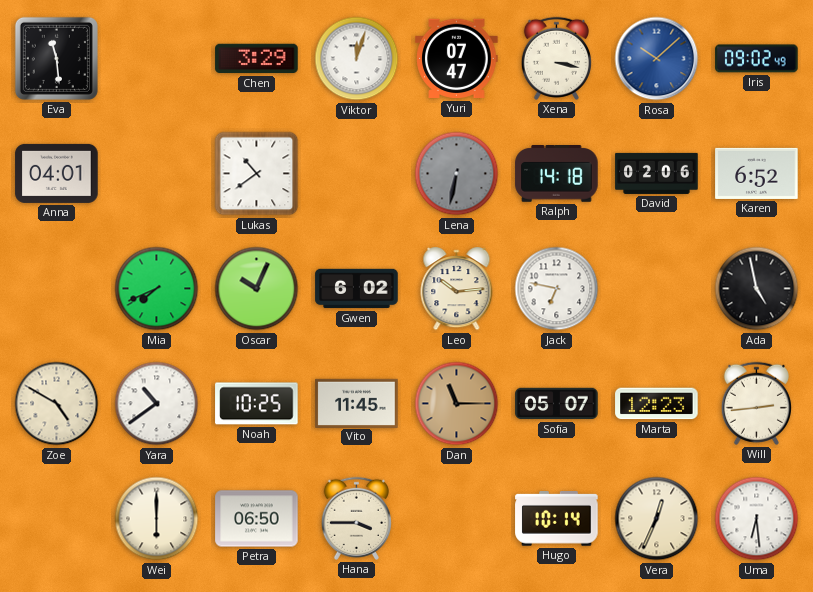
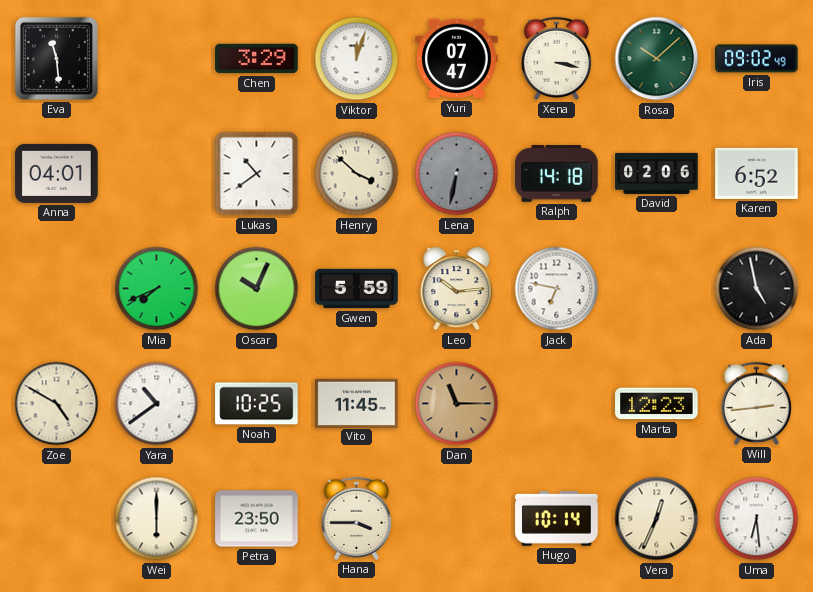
Rosa dial: blue -> green (657, 59)
Henry: none -> 3:52 (357, 174)
Gwen: 6:02 -> 5:59 (357, 289)
Sofia: 05:07 -> none (557, 404)
Petra: 06:50 -> 23:50 (257, 519)
